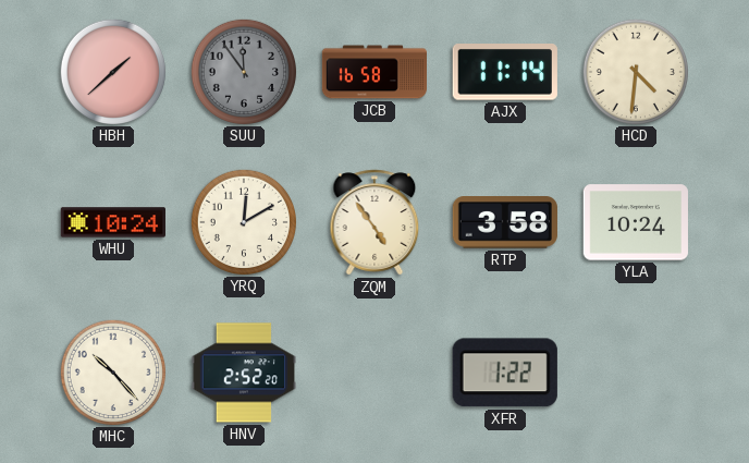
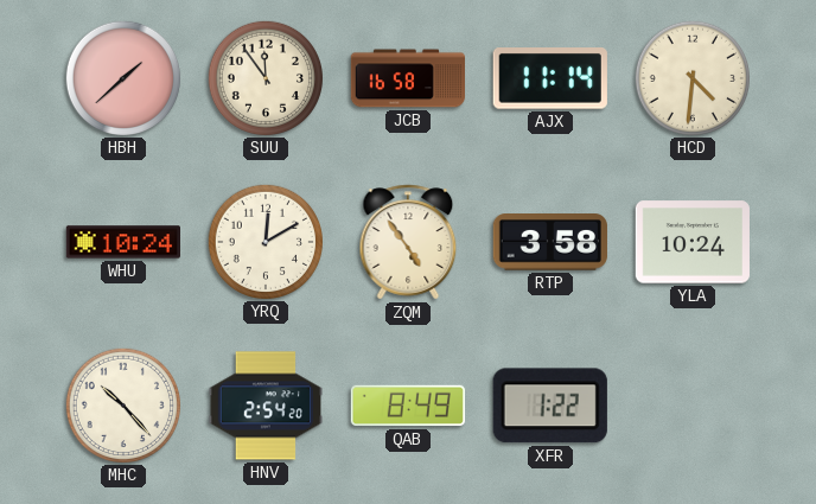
SUU dial: grey -> cream (264, 77)
HNV: 2:52 -> 2:54 (264, 406)
QAB: none -> 8:49 (407, 406)
